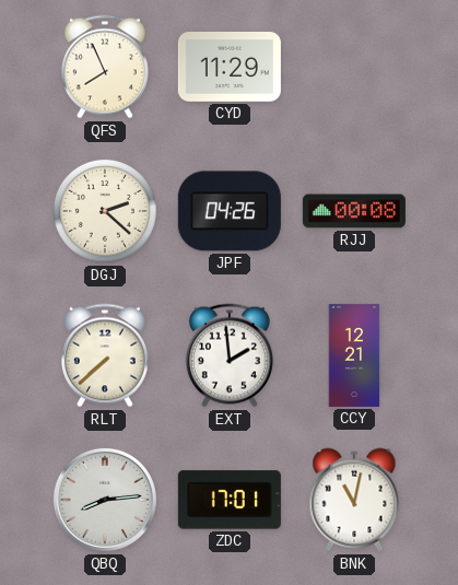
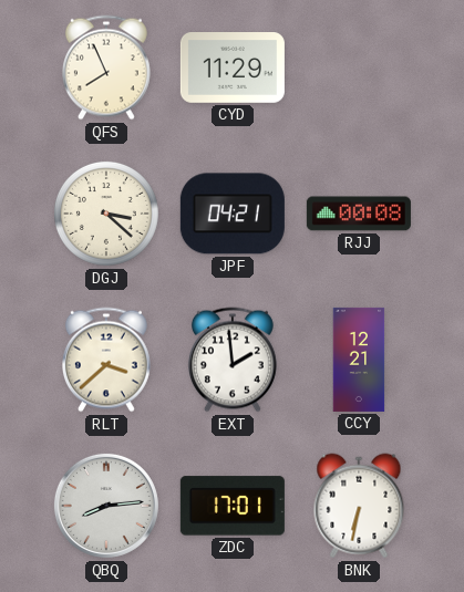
DGJ: 2:22 -> 3:22 (106, 214)
JPF: 04:26 -> 04:21 (233, 214)
RLT: 7:38 -> 3:38 (106, 360)
BNK: 11:02 -> 6:32 (359, 506)
